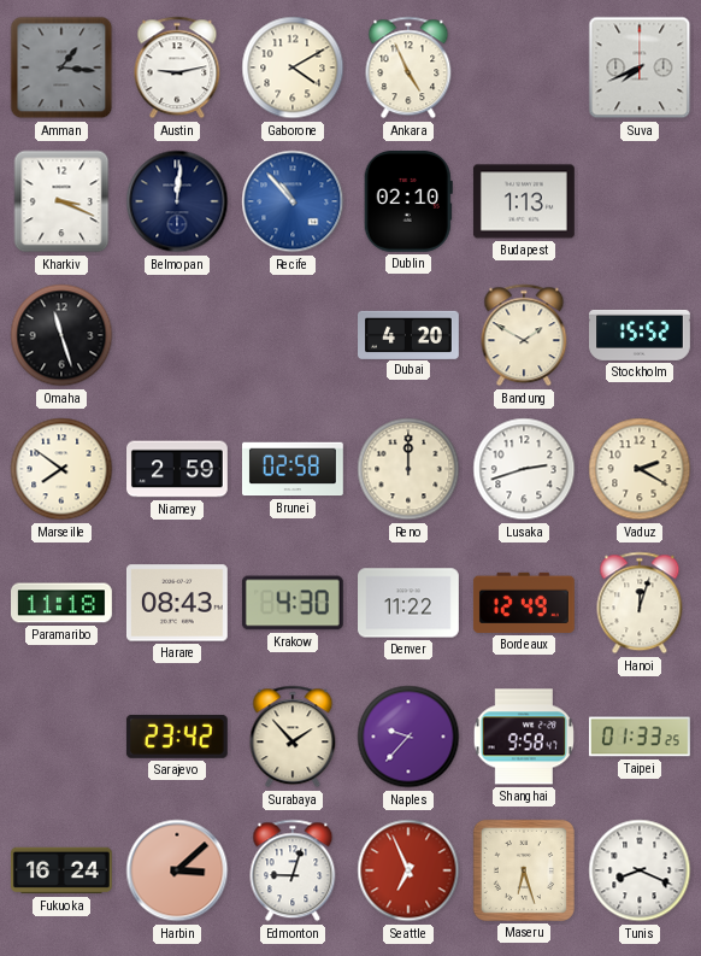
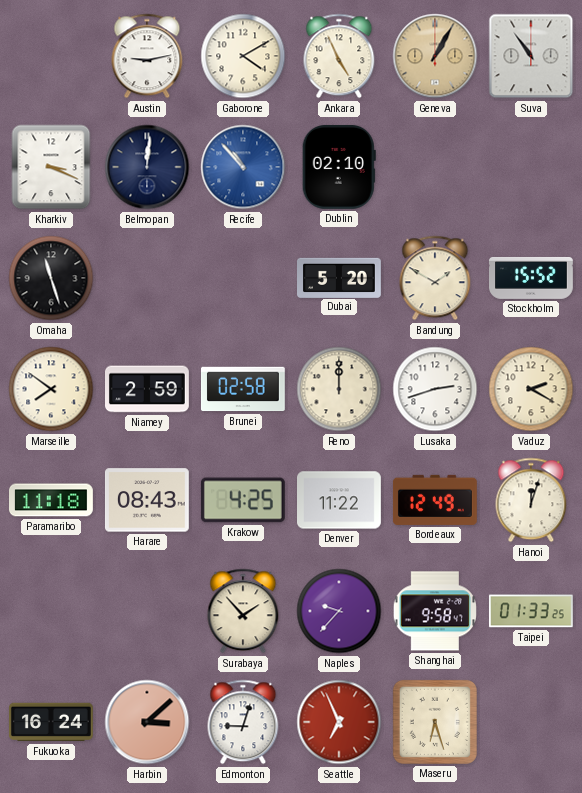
Amman: 1:16 -> none (61, 68)
Geneva: none -> 1:05 (435, 56)
Suva: 7:41 -> 10:54 (531, 56)
Budapest: 1:13 -> none (524, 201)
Dubai: 4:20 -> 5:20 (340, 277)
Krakow: 4:30 -> 4:25 (243, 500)
Sarajevo: 23:42 -> none (177, 737)
Tunis: 8:19 -> none (640, 870)
